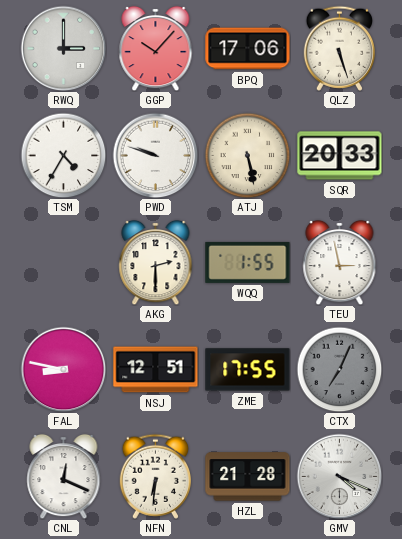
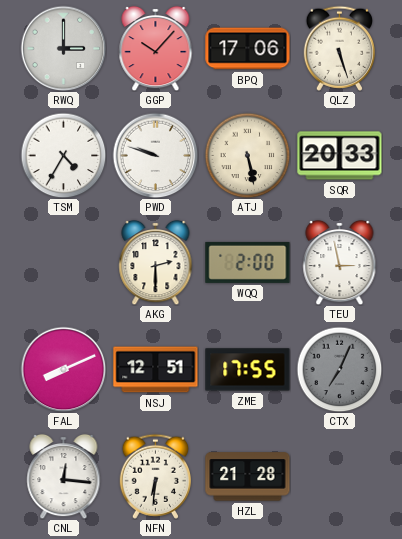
WQQ: 1:55 -> 2:00 (248, 262)
FAL: 8:47 -> 8:11 (63, 369)
CNL: 12:19 -> 12:16 (64, 476)
GMV: 4:19 -> none (339, 476)
